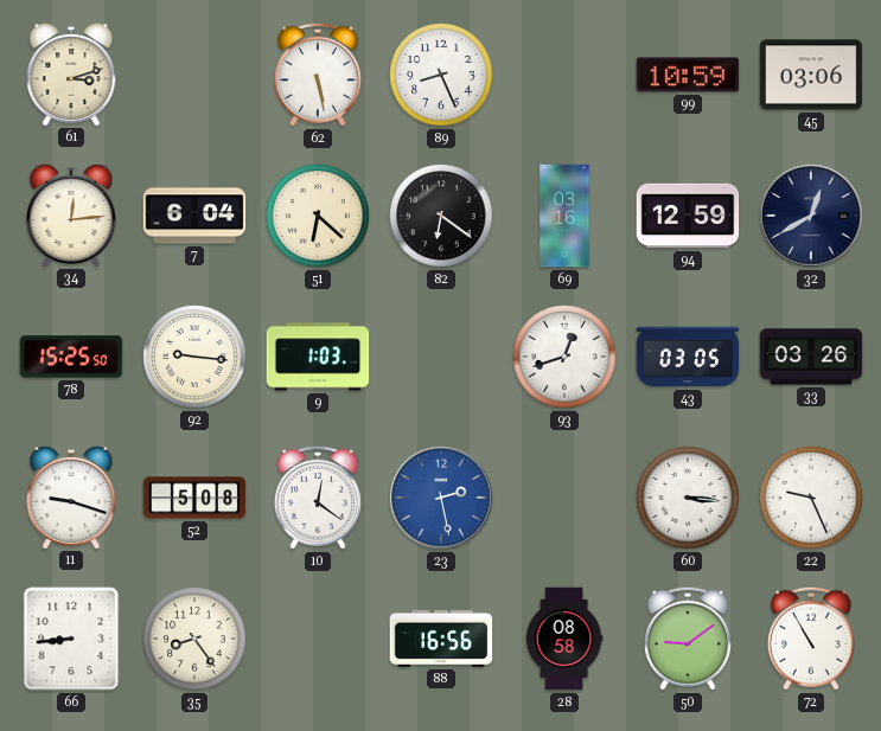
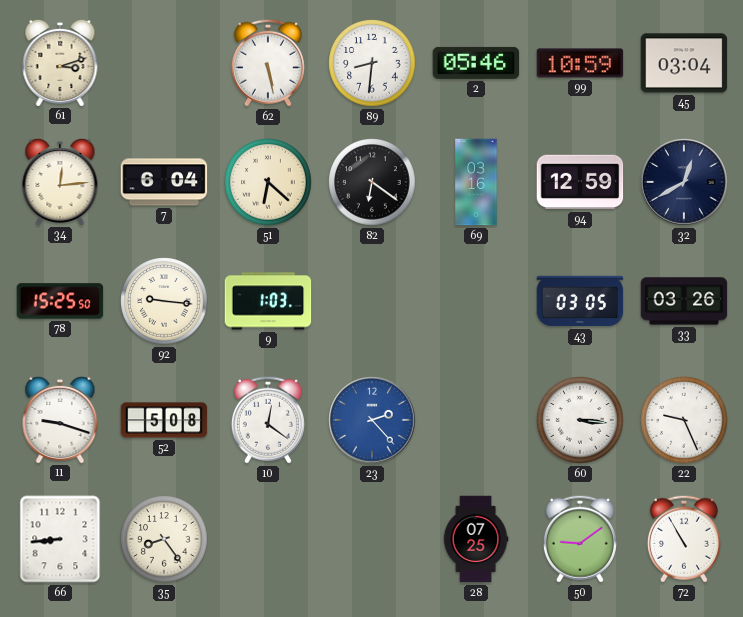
89: 8:26 -> 8:31 (372, 63)
2: none -> 05:46 (476, 63)
45: 03:06 -> 03:04 (684, 63)
93: 12:42 -> none (564, 357)
23: 2:28 -> 2:23 (372, 420)
88: 16:56 -> none (441, 639)
28: 08:58 -> 07:25 (476, 539)
